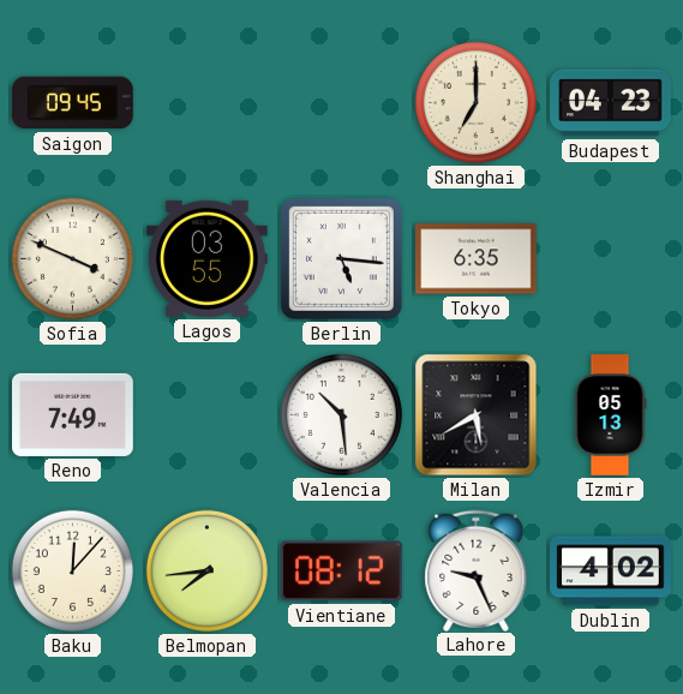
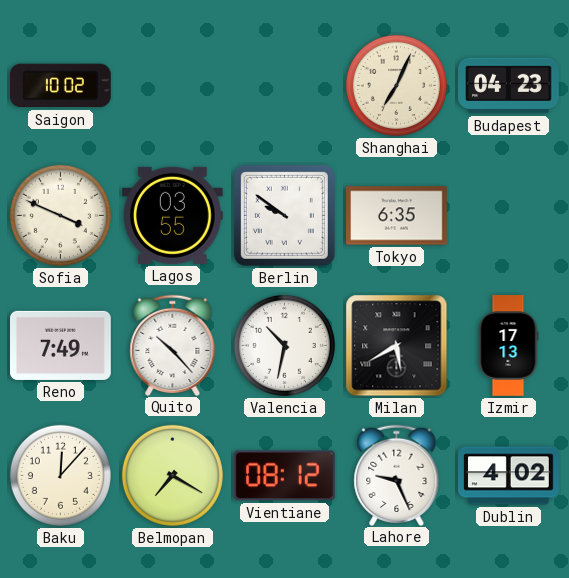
Saigon: 09:45 -> 10:02 (60, 86)
Shanghai: 7:00 -> 7:04 (396, 85)
Berlin: 5:16 -> 9:51 (284, 215)
Quito: none -> 10:23 (173, 345)
Valencia: 10:29 -> 10:32 (284, 345)
Izmir: 05:13 -> 17:13 (508, 346)
Belmopan: 7:44 -> 7:20 (172, 475)
